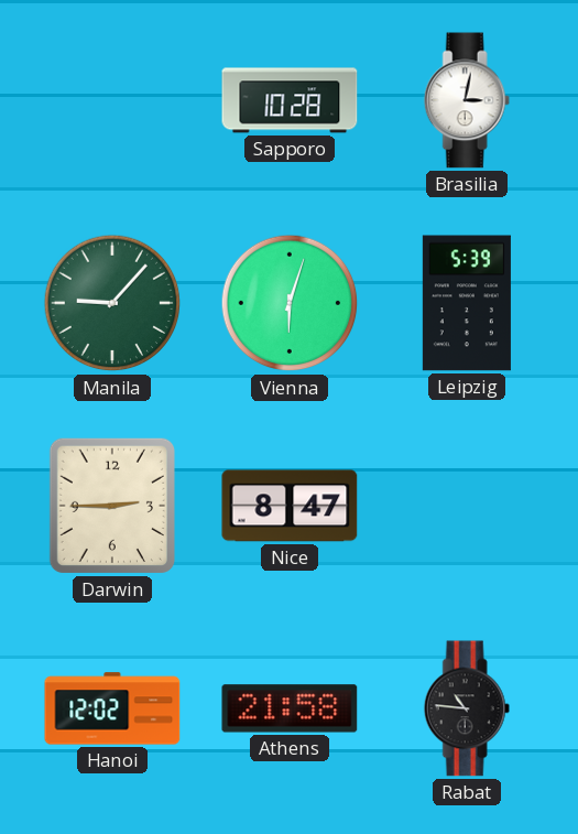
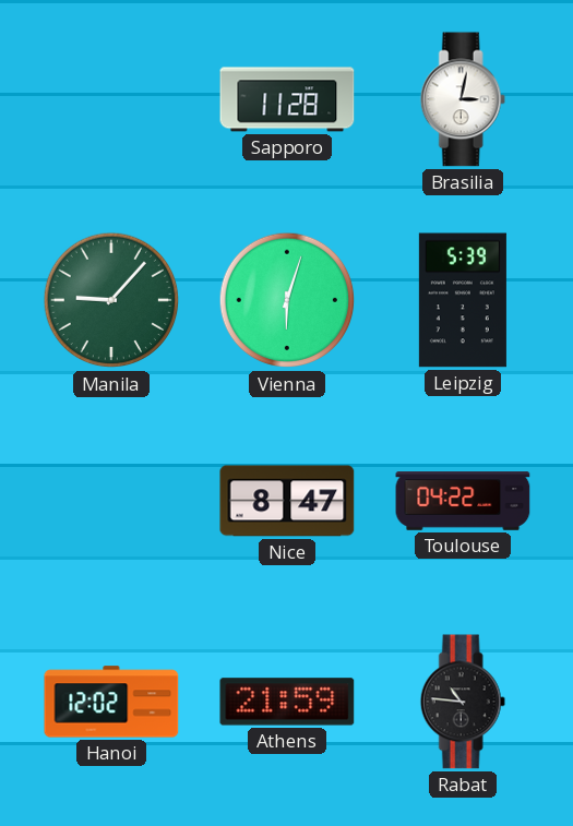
Sapporo: 10:28 -> 11:28 (287, 99)
Darwin: 2:45 -> none (112, 506)
Toulouse: none -> 04:22 (463, 501)
Athens: 21:58 -> 21:59 (287, 702)
